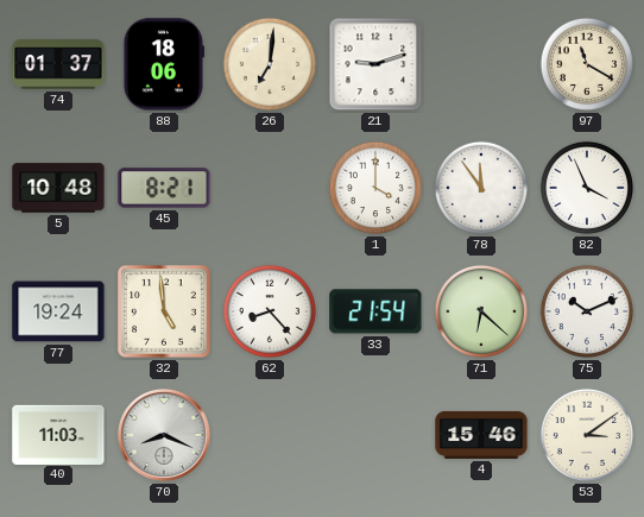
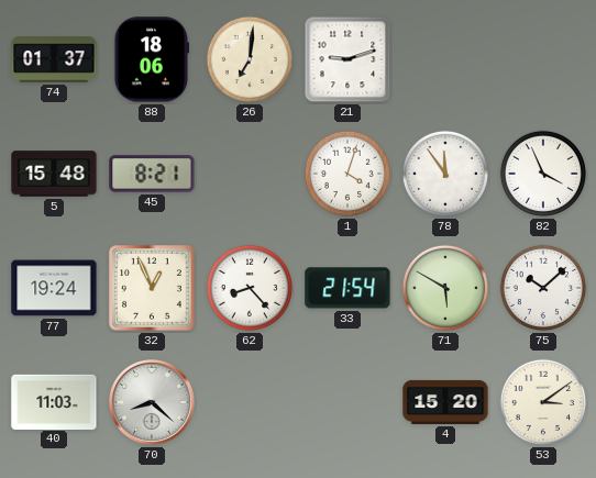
97: 11:20 -> none (587, 64)
5: 10:48 -> 15:48 (54, 174)
1: 4:00 -> 4:03 (347, 174)
32: 4:59 -> 12:56 (152, 288)
71: 6:22 -> 5:50 (445, 288)
75: 10:11 -> 10:08 (543, 288)
70: 8:19 -> 8:22 (152, 402)
4: 15:46 -> 15:20 (445, 402)
